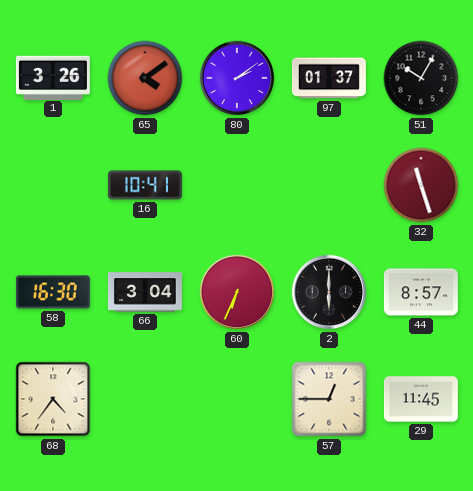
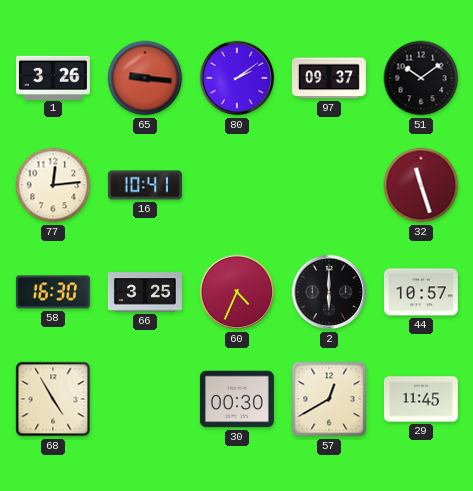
65: 4:09 -> 9:16 (145, 78)
97: 01:37 -> 09:37 (329, 78)
51: 10:05 -> 10:09 (421, 78)
77: none -> 12:14 (53, 185)
66: 3:04 -> 3:25 (145, 292)
60: 6:34 -> 4:34 (237, 292)
44: 8:57 -> 10:57 (421, 292)
68: 4:36 -> 4:55 (53, 399)
30: none -> 00:30 (237, 399)
57: 12:45 -> 12:40 (329, 399)
